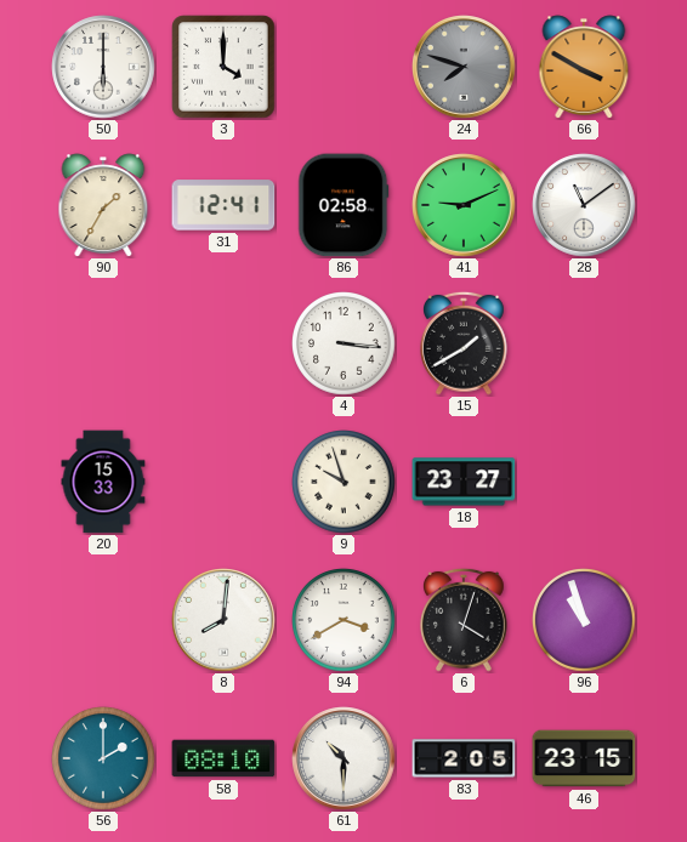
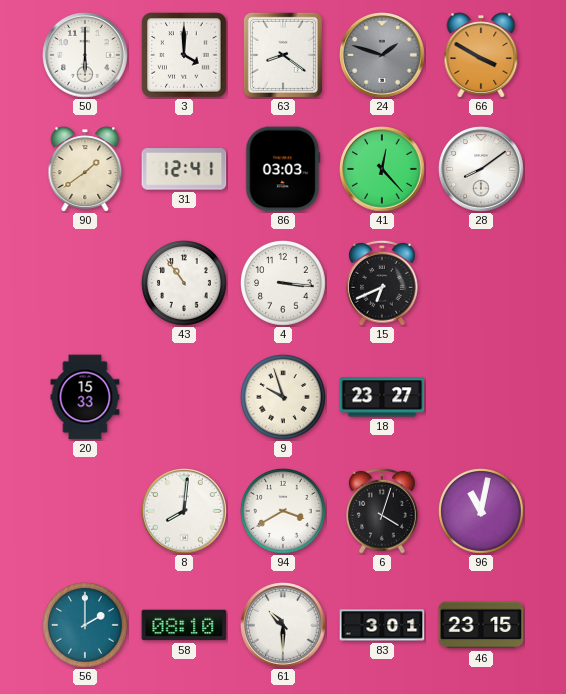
63: none -> 8:21 (283, 55)
24: 7:48 -> 1:48 (382, 55)
90: 1:35 -> 1:39 (85, 169)
86: 02:58 -> 03:03 (283, 169)
41: 9:11 -> 12:23 (382, 169)
28: 11:09 -> 8:09 (481, 169)
43: none -> 10:54 (185, 284)
15: 1:40 -> 6:41 (383, 283)
96: 10:57 -> 11:02 (482, 512)
83: 2:05 -> 3:01 (382, 625)
